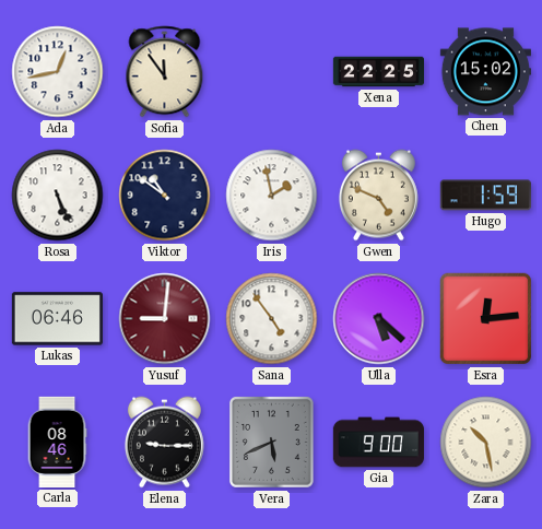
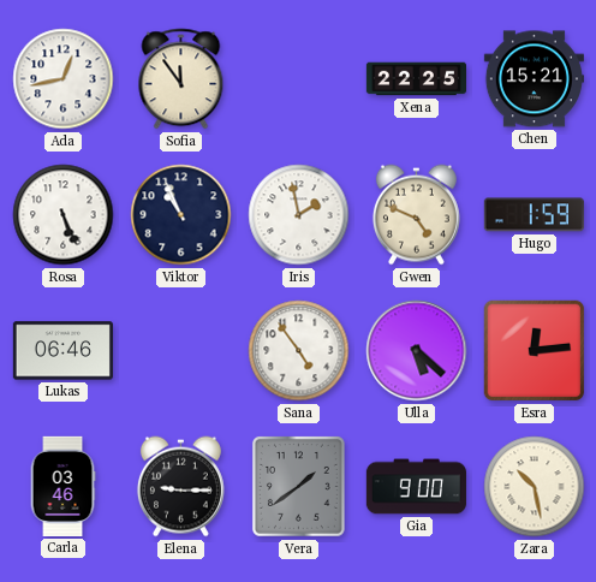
Chen: 15:02 -> 15:21 (534, 79)
Viktor: 10:51 -> 10:56 (181, 215)
Yusuf: 9:01 -> none (165, 319)
Carla: 08:46 -> 03:46 (62, 486)
Vera: 5:41 -> 1:39 (298, 487)
